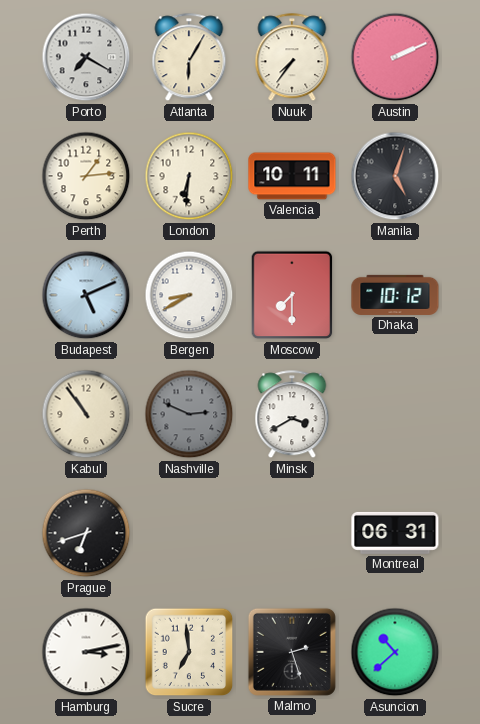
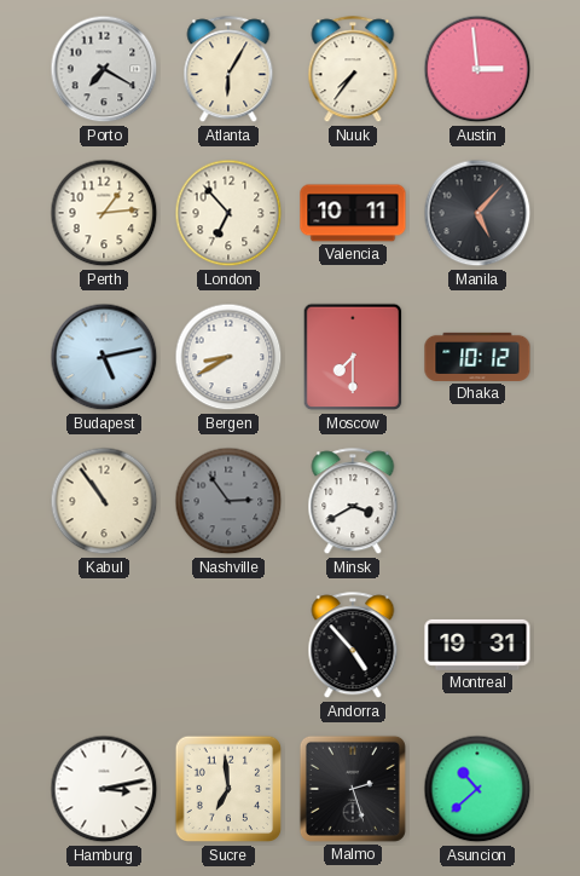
Austin: 2:11 -> 2:59 (477, 69)
London: 6:31 -> 6:53 (228, 213)
Manila: 5:03 -> 5:07 (477, 213)
Budapest: 5:11 -> 5:13 (104, 357)
Nashville: 2:49 -> 2:54 (228, 501)
Prague: 6:42 -> none (86, 533)
Andorra: none -> 4:53 (353, 646)
Montreal: 06:31 -> 19:31 (477, 645)
